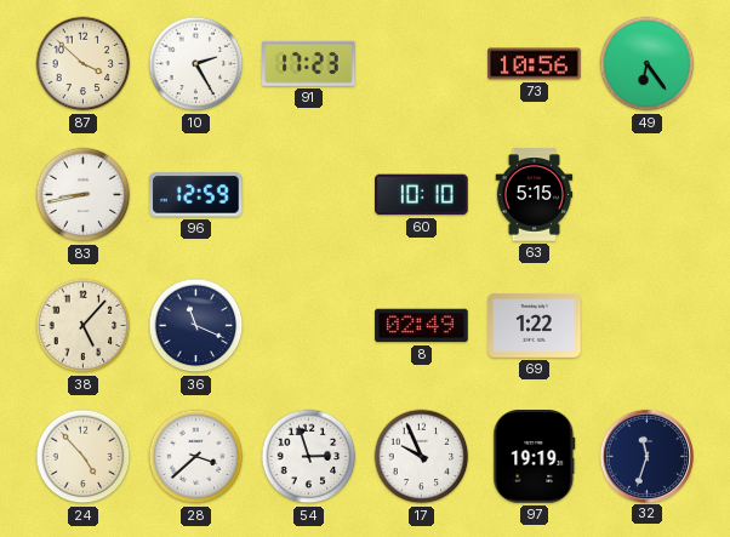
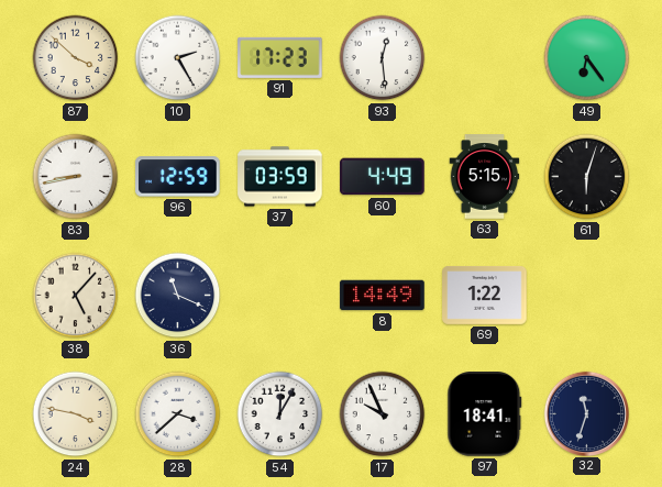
93: none -> 12:29 (383, 58)
73: 10:56 -> none (535, 64)
37: none -> 03:59 (280, 177)
60: 10:10 -> 4:49 (383, 177)
61: none -> 6:03 (587, 177)
8: 02:49 -> 14:49 (383, 296)
24: 4:53 -> 3:47 (76, 414)
54: 2:57 -> 12:05 (280, 414)
97: 19:19 -> 18:41 (485, 414)
